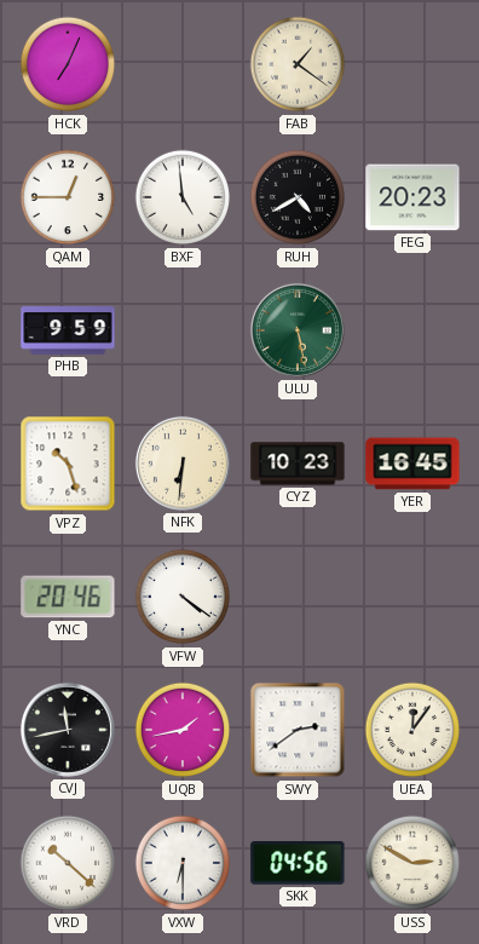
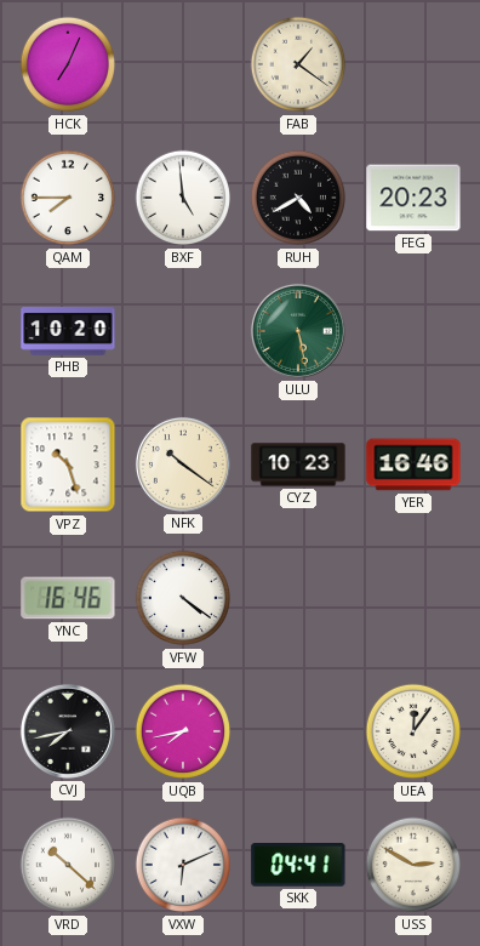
QAM: 12:45 -> 7:45 (68, 198)
PHB: 9:59 -> 10:20 (68, 331)
NFK: 6:31 -> 10:21 (183, 465)
YER: 16:45 -> 16:46 (413, 465)
YNC: 20:46 -> 16:46 (68, 598)
CVJ: 11:43 -> 7:43 (68, 731)
UQB: 1:43 -> 7:43 (183, 731)
SWY: 2:39 -> none (298, 730)
VXW: 6:30 -> 6:11 (183, 865)
SKK: 04:56 -> 04:41 (298, 866)
